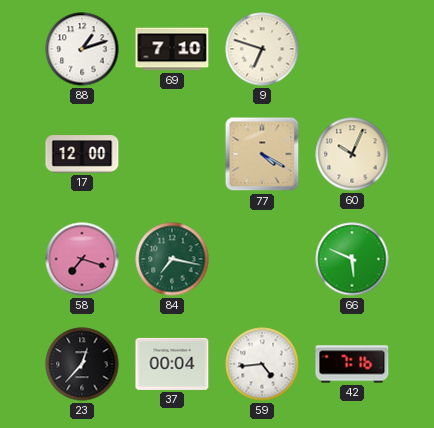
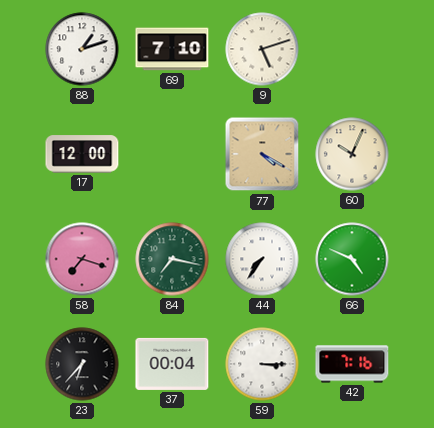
9: 6:48 -> 5:12 (262, 49)
44: none -> 7:36 (262, 259)
66: 5:49 -> 4:49 (352, 259)
23: 12:37 -> 6:37 (82, 364)
59: 4:44 -> 3:15 (262, 364)
